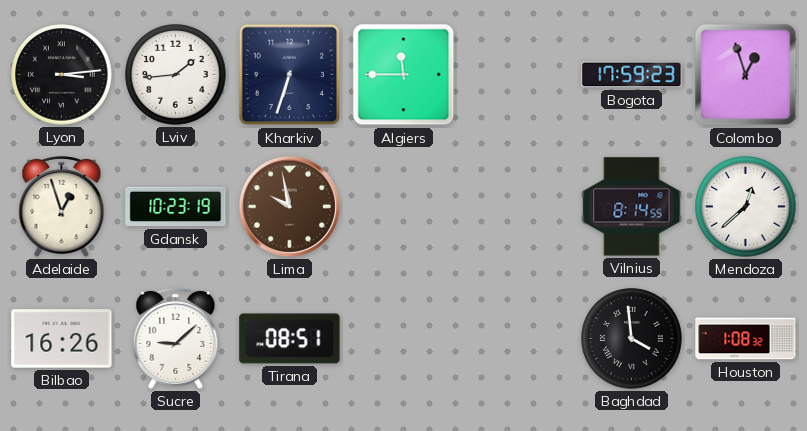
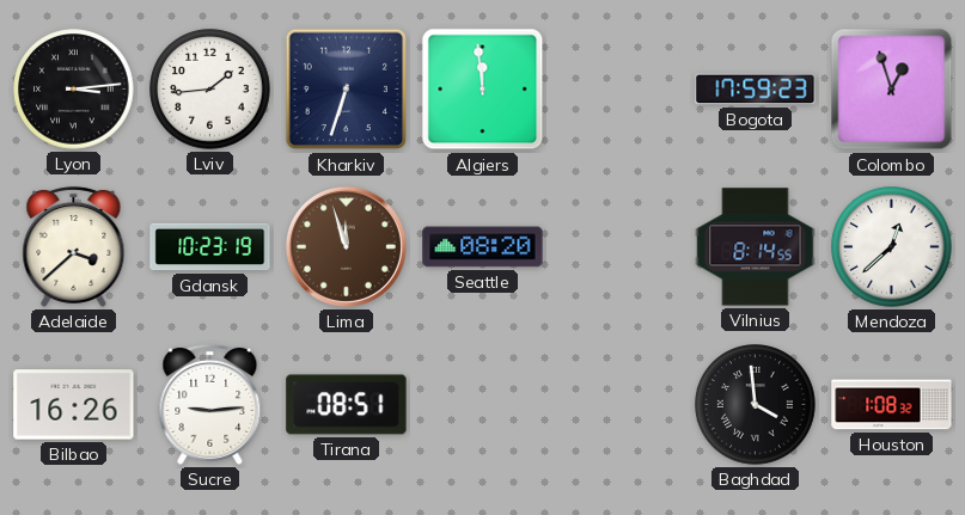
Algiers: 11:45 -> 11:59 (483, 90)
Adelaide: 12:57 -> 3:38 (74, 246)
Lima: 9:58 -> 11:57 (346, 246)
Seattle: none -> 08:20 (483, 247)
Sucre: 9:08 -> 9:14 (210, 404)
